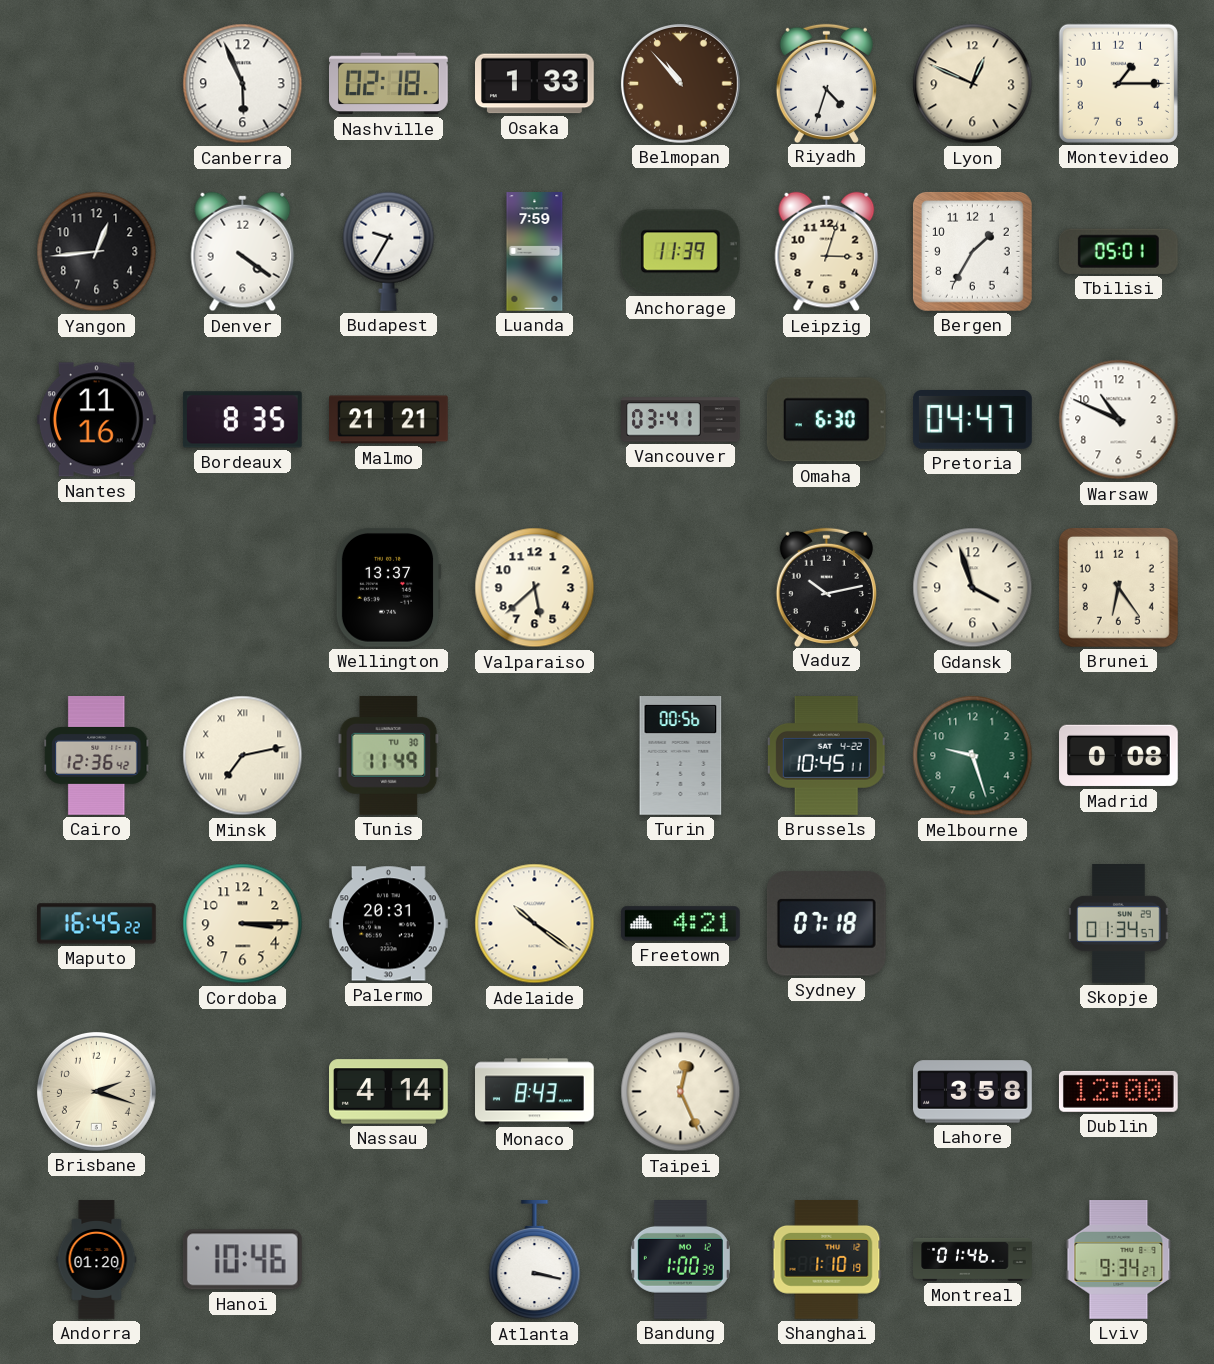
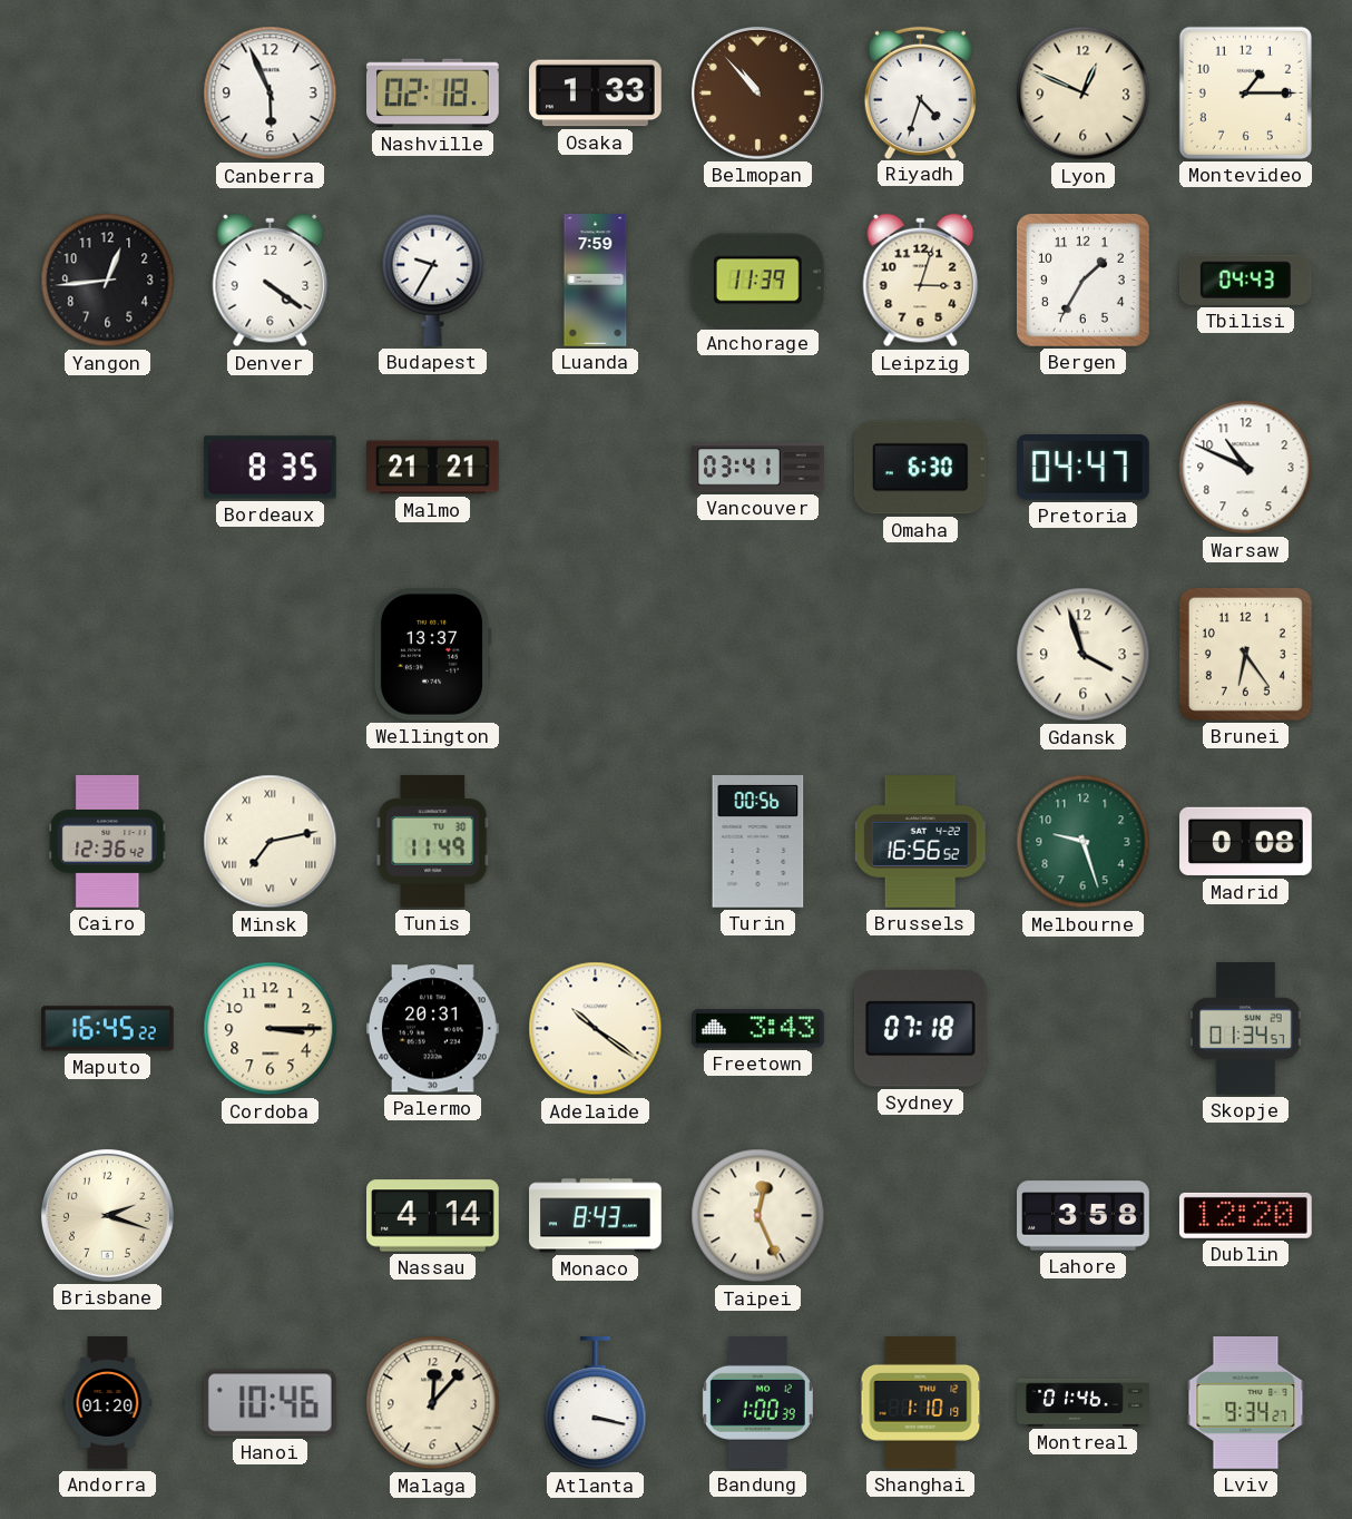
Tbilisi: 05:01 -> 04:43 (1245, 280)
Nantes: 11:16 -> none (96, 420)
Valparaiso: 5:38 -> none (535, 588)
Vaduz: 10:13 -> none (826, 587)
Brussels: 10:45 -> 16:56 (920, 842)
Freetown: 4:21 -> 3:43 (758, 1029)
Dublin: 12:00 -> 12:20 (1245, 1215)
Malaga: none -> 12:07 (433, 1403)
